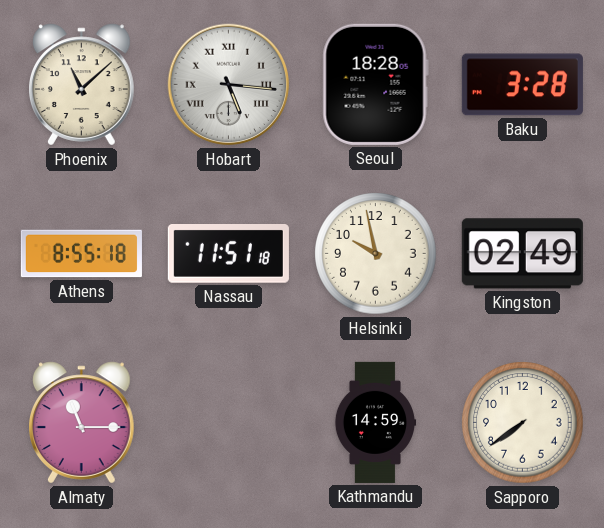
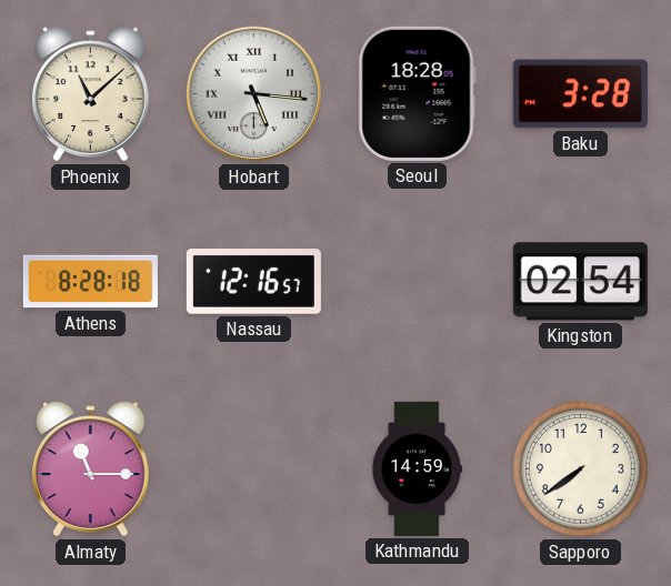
Athens: 8:55 -> 8:28 (90, 282)
Nassau: 11:51 -> 12:16 (253, 282)
Helsinki: 9:58 -> none (376, 254)
Kingston: 02:49 -> 02:54 (580, 282)
